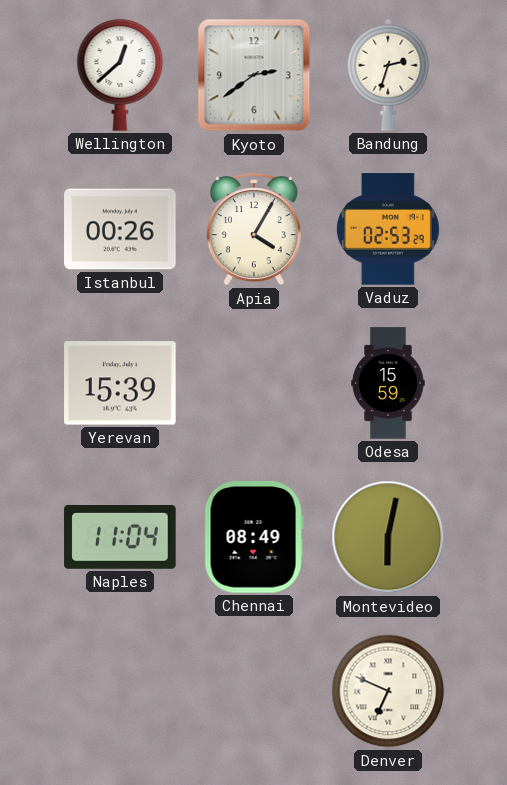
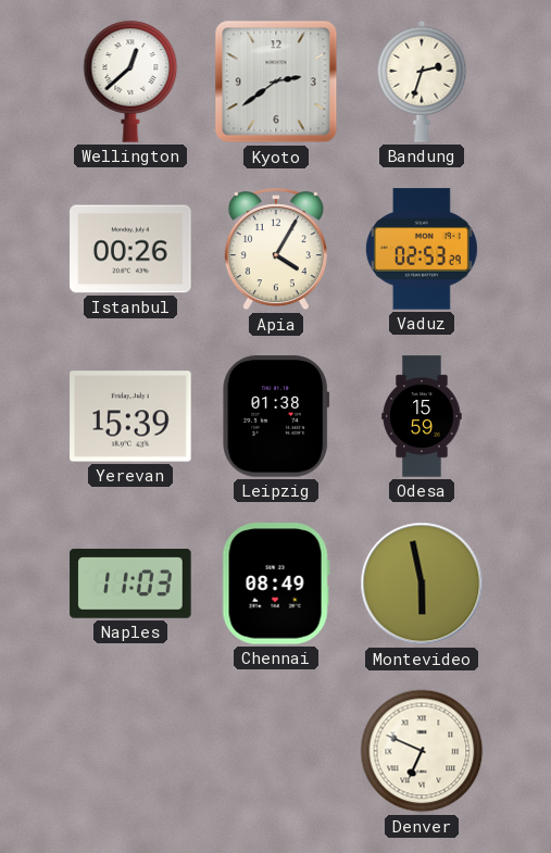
Leipzig: none -> 01:38 (276, 416)
Naples: 11:04 -> 11:03 (130, 585)
Montevideo: 6:02 -> 5:58 (422, 584)
